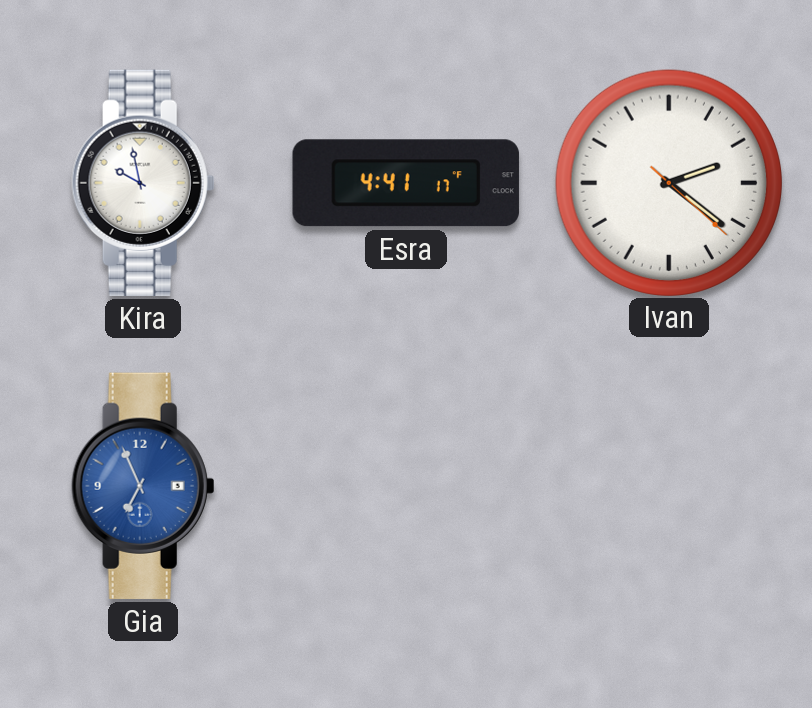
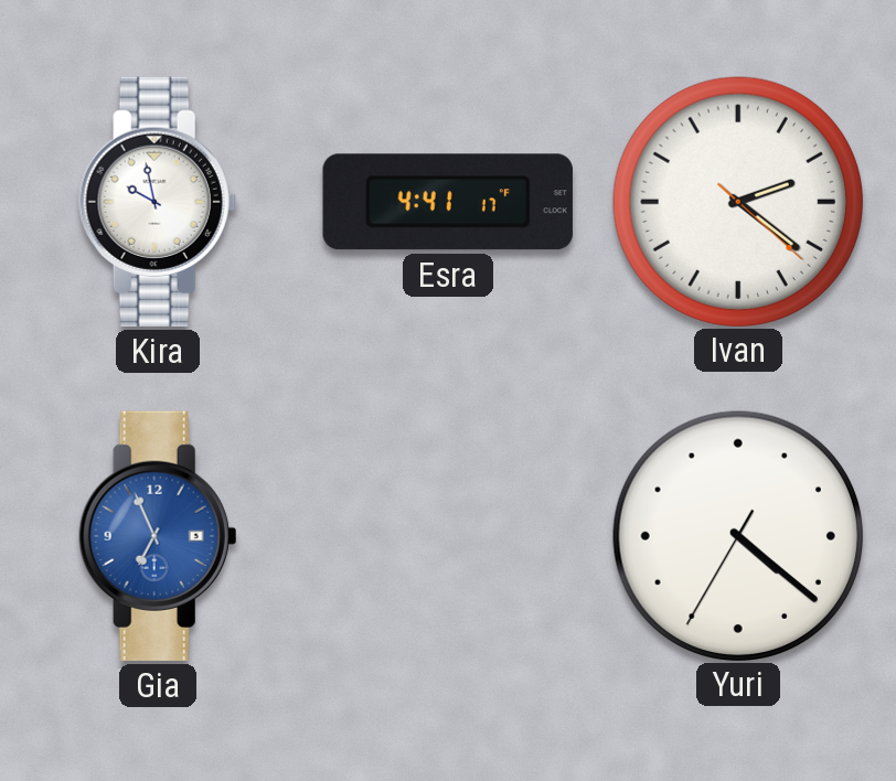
Yuri: none -> 4:21 (737, 535)
